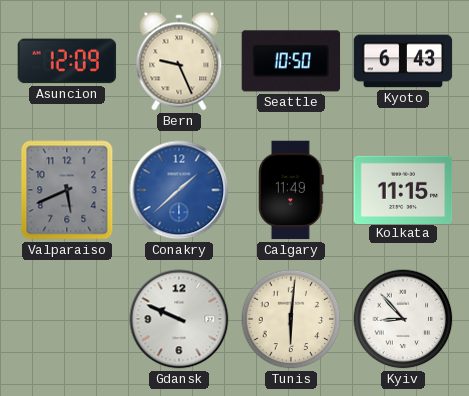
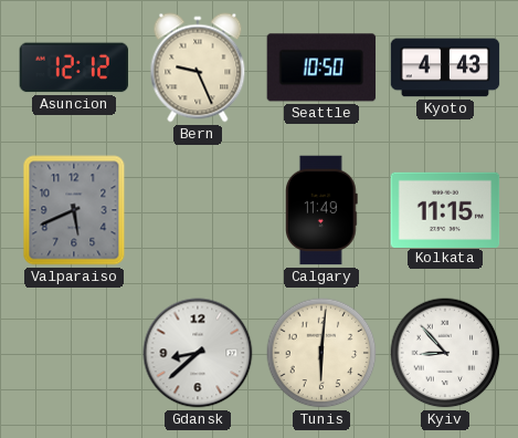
Asuncion: 12:09 -> 12:12 (74, 67)
Kyoto: 6:43 -> 4:43 (445, 67)
Conakry: 1:38 -> none (179, 190)
Gdansk: 9:49 -> 8:38 (198, 353)
